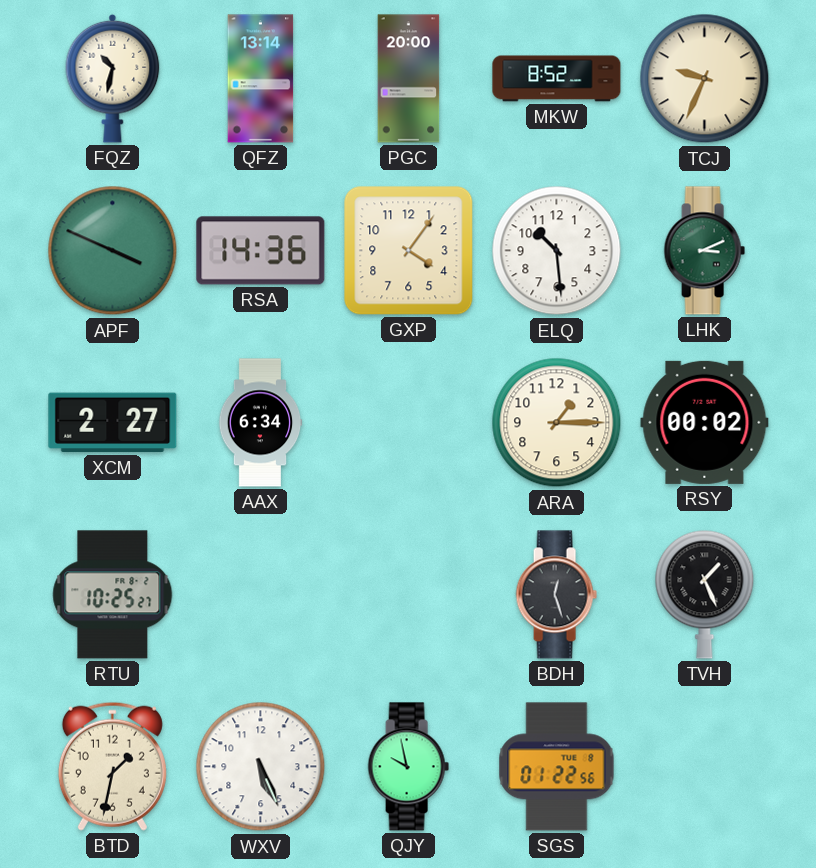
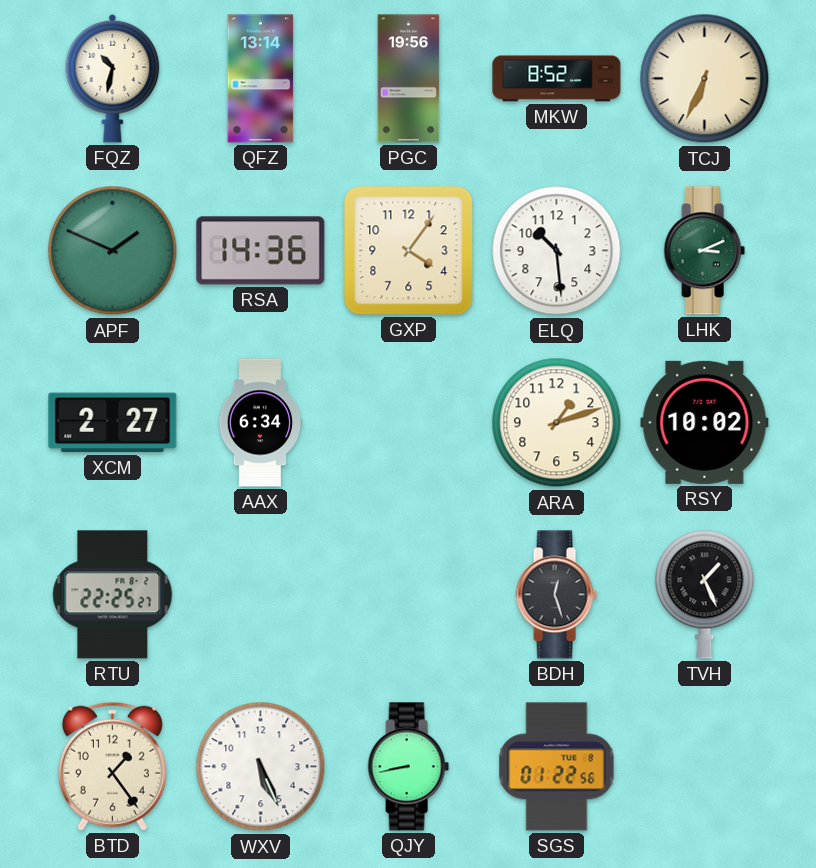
PGC: 20:00 -> 19:56 (409, 79)
TCJ: 9:34 -> 6:34 (705, 79)
APF: 3:49 -> 1:49 (113, 251)
ARA: 1:15 -> 1:12 (557, 423)
RSY: 00:02 -> 10:02 (705, 422)
RTU: 10:25 -> 22:25 (113, 595)
BTD: 1:32 -> 1:24 (112, 766)
QJY: 9:58 -> 8:43 (408, 767)
